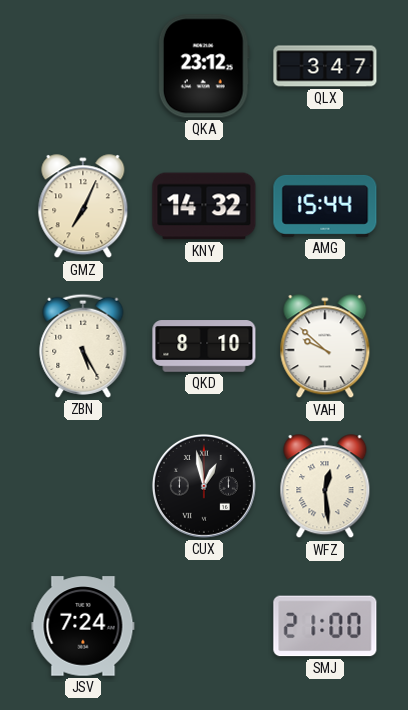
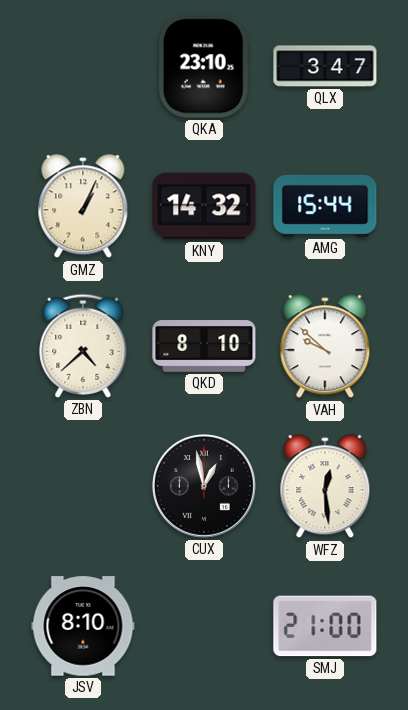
QKA: 23:12 -> 23:10 (204, 66)
GMZ: 7:04 -> 1:04 (83, 207)
ZBN: 5:25 -> 4:38 (83, 346)
JSV: 7:24 -> 8:10 (83, 626)
